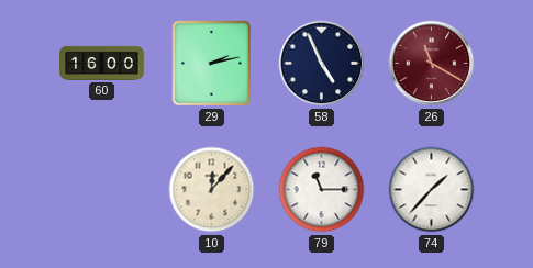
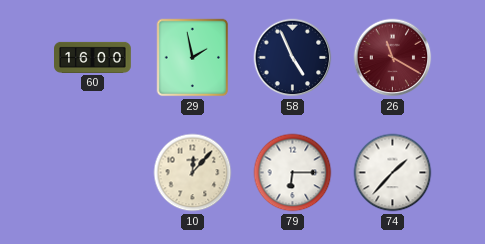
29: 2:13 -> 1:58 (193, 58)
79: 11:15 -> 6:15 (293, 173)
